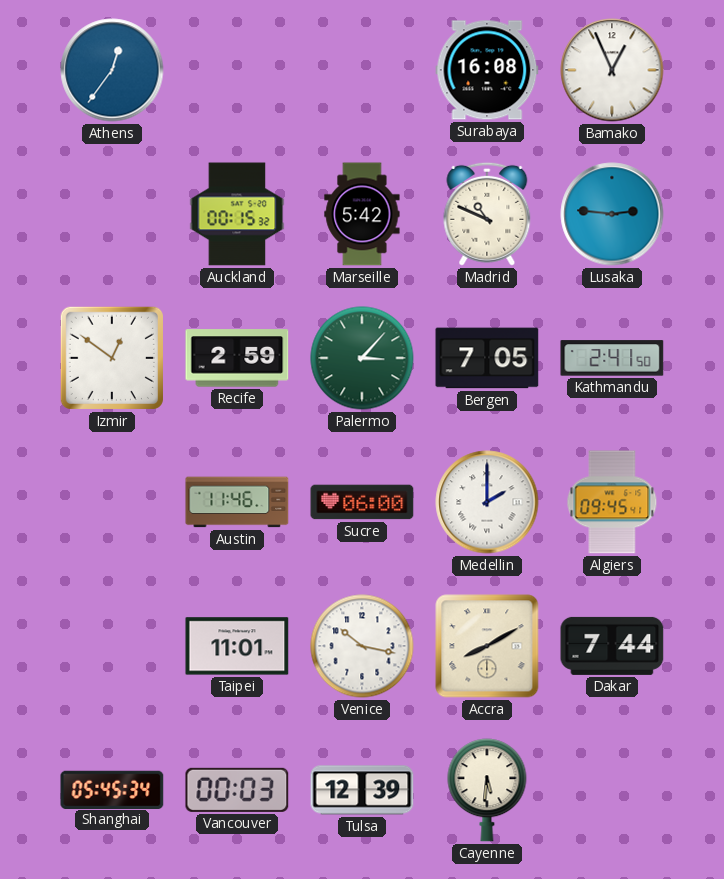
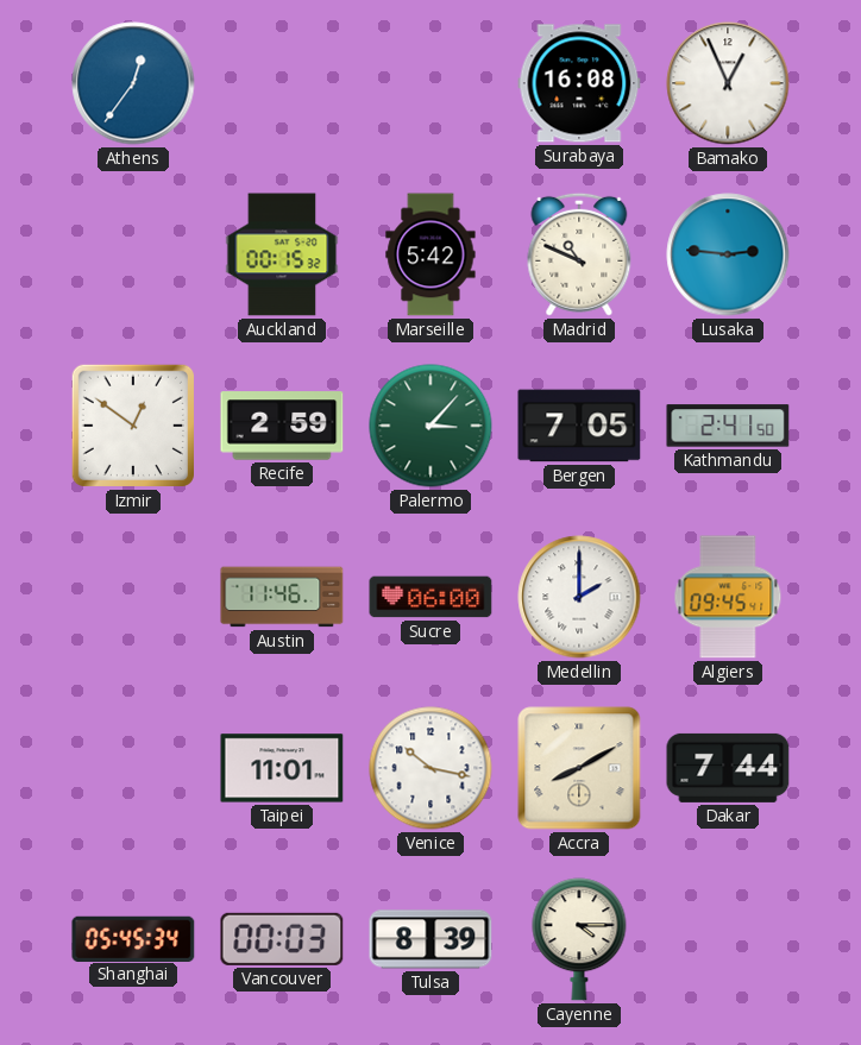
Tulsa: 12:39 -> 8:39 (430, 939)
Cayenne: 5:31 -> 4:15 (579, 939)
